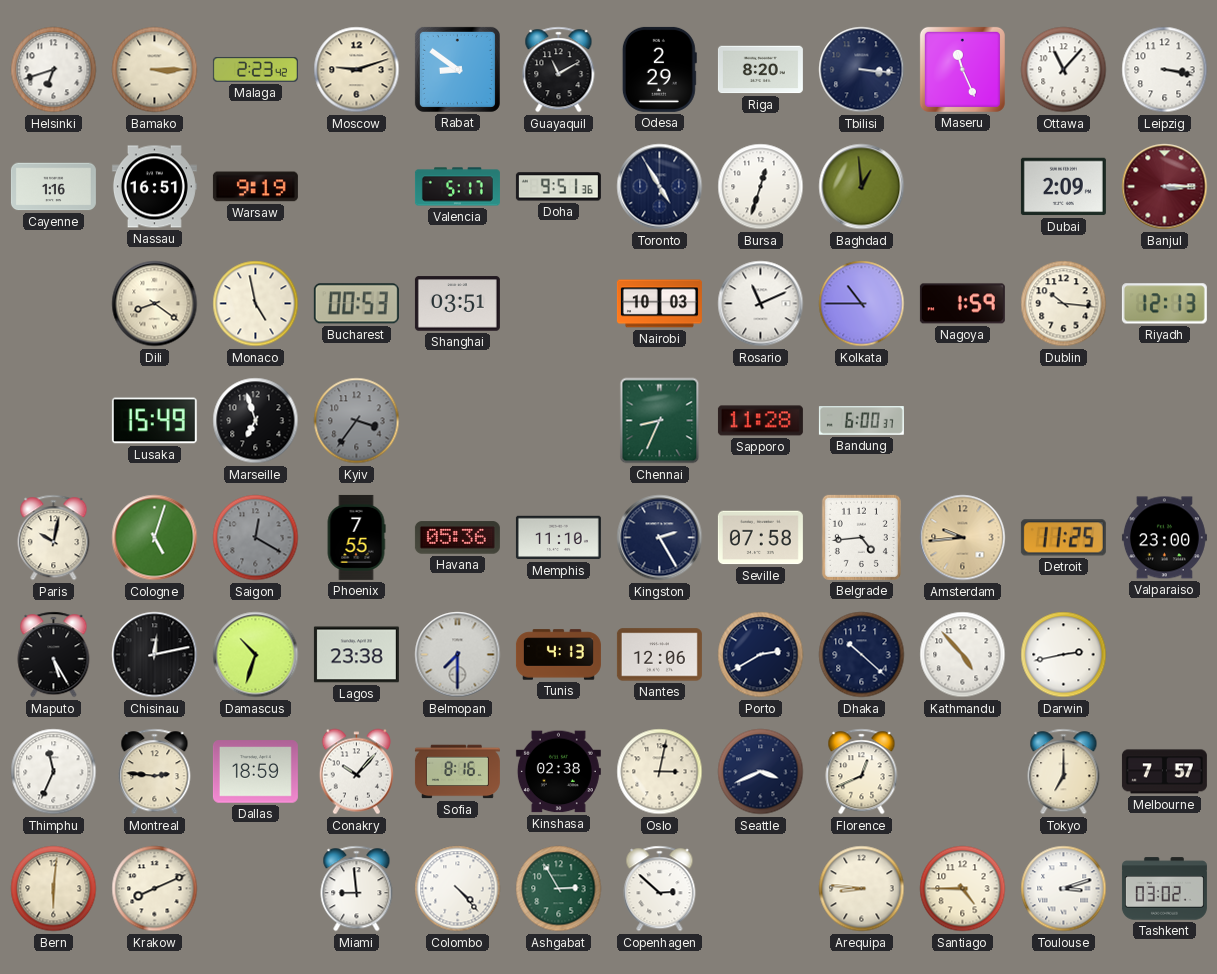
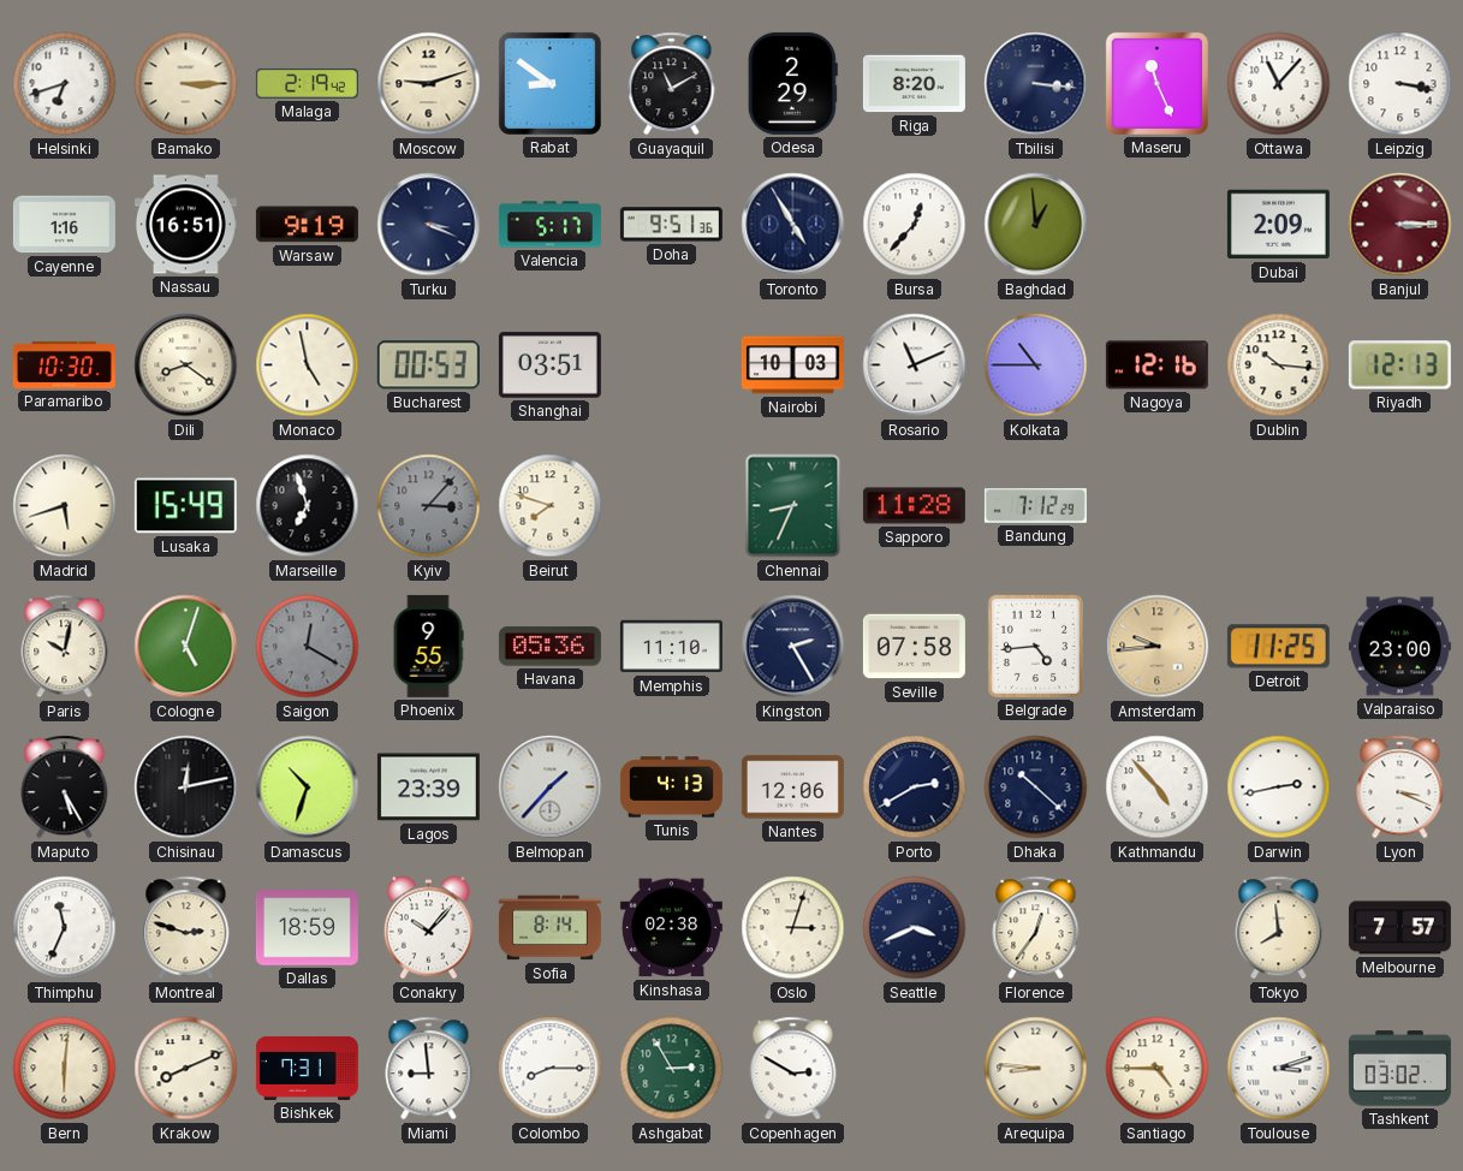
Malaga: 2:23 -> 2:19 (307, 84)
Turku: none -> 3:19 (429, 225)
Bursa: 12:33 -> 12:37 (915, 225)
Paramaribo: none -> 10:30 (64, 364)
Nagoya: 1:59 -> 12:16 (1156, 365)
Madrid: none -> 5:42 (65, 506)
Kyiv: 3:36 -> 3:07 (429, 506)
Beirut: none -> 7:48 (551, 506)
Bandung: 6:00 -> 7:12 (1035, 506)
Phoenix: 7:55 -> 9:55 (428, 646)
Lagos: 23:38 -> 23:39 (428, 787)
Belmopan: 7:30 -> 1:37 (551, 787)
Lyon: none -> 3:19 (1400, 787)
Montreal: 2:46 -> 2:48 (186, 928)
Sofia: 8:16 -> 8:14 (549, 928)
Oslo: 3:02 -> 3:03 (793, 928)
Florence: 12:41 -> 12:36 (1036, 928)
Tokyo: 7:00 -> 7:59 (1279, 928)
Bishkek: none -> 7:31 (307, 1068)
Colombo: 4:23 -> 8:15 (551, 1069)
Copenhagen: 2:52 -> 2:50 (793, 1069)
